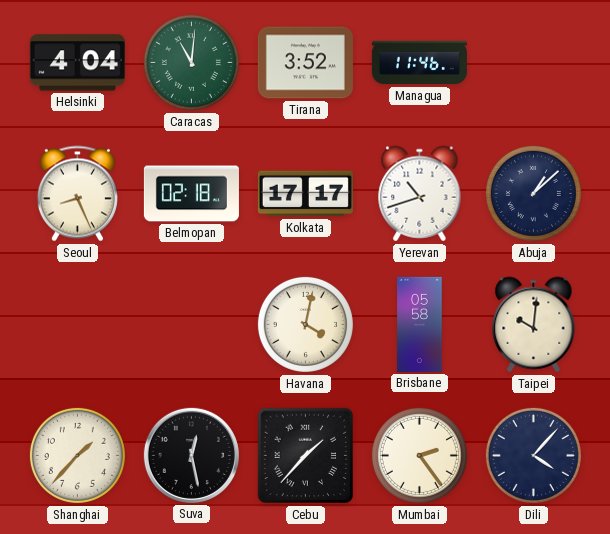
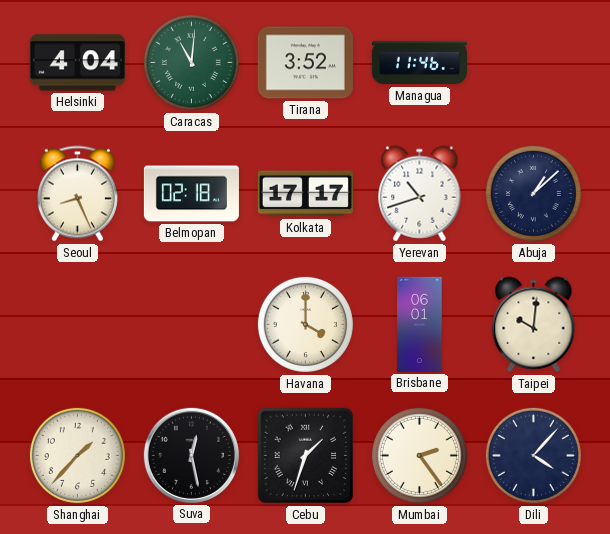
Havana: 4:02 -> 4:00 (305, 324)
Brisbane: 05:58 -> 06:01 (420, 324)
Cebu: 1:37 -> 1:33 (306, 456)
